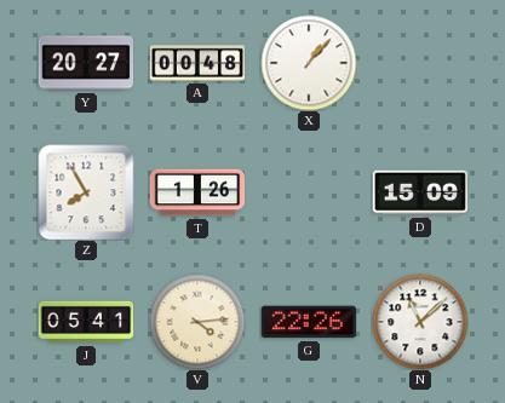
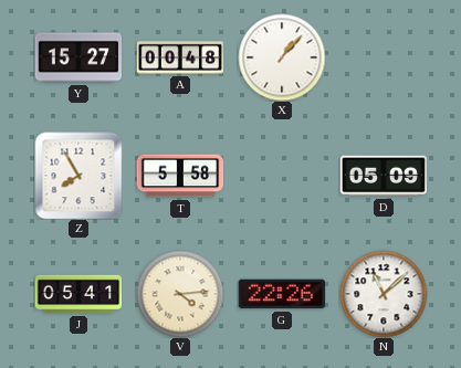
Y: 20:27 -> 15:27 (78, 57)
T: 1:26 -> 5:58 (180, 176)
D: 15:09 -> 05:09 (384, 176)
